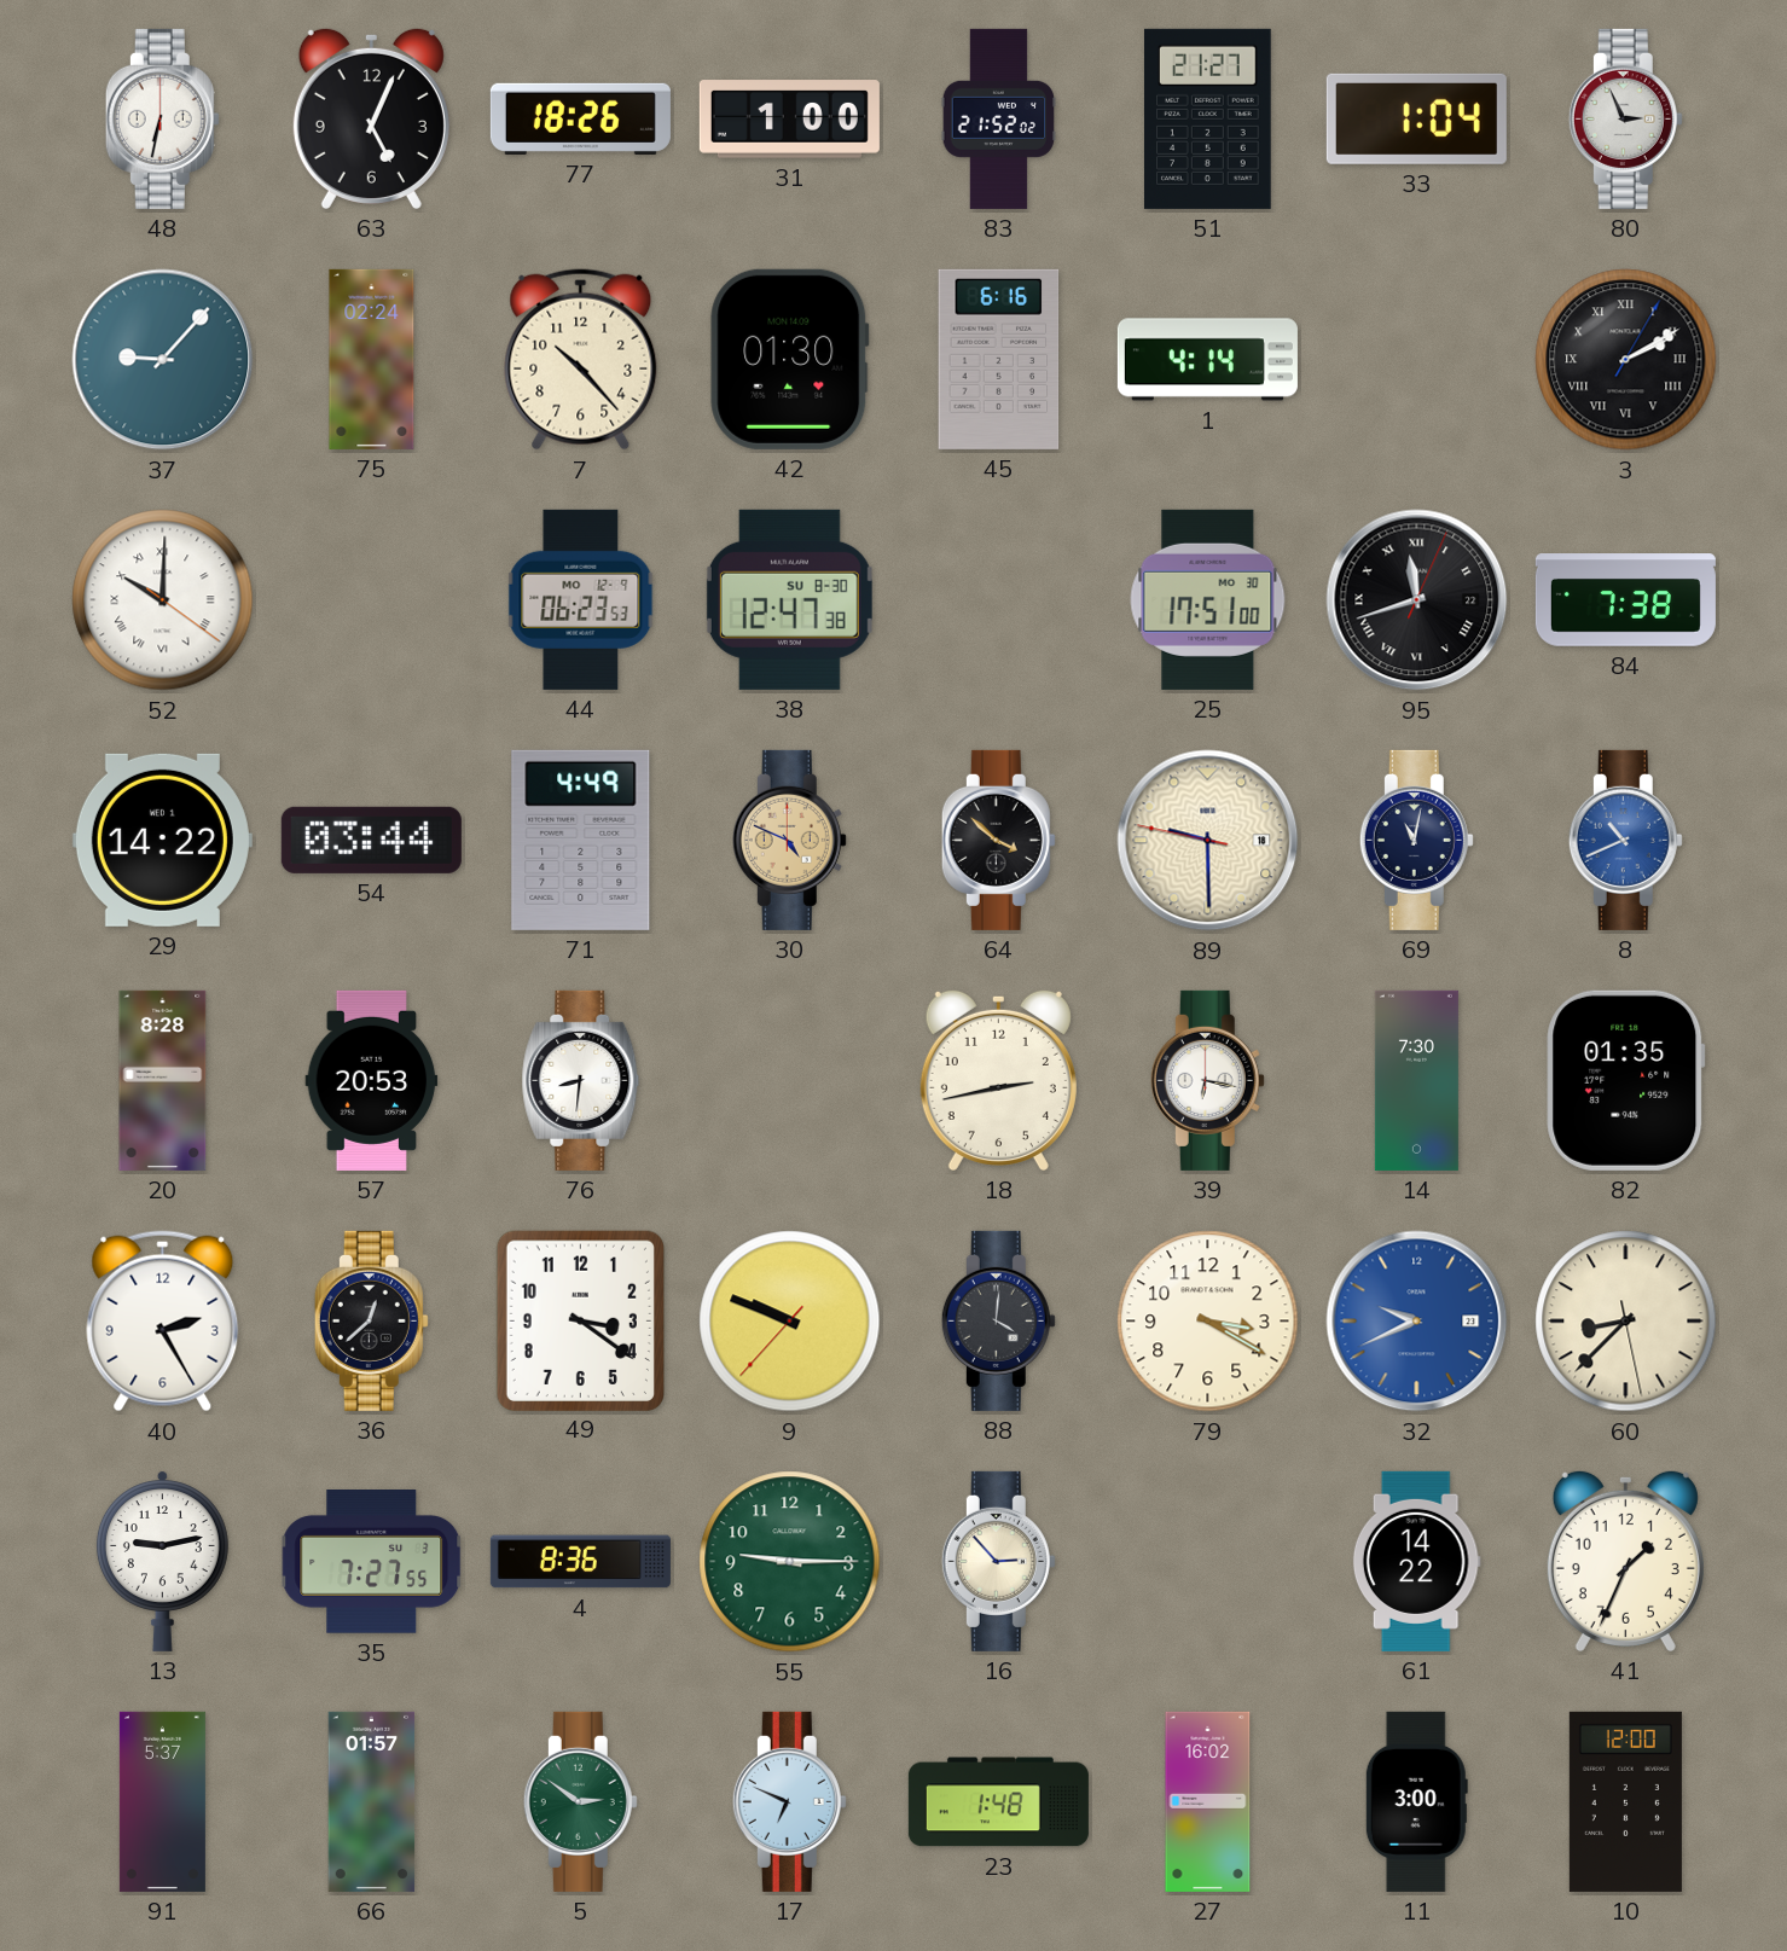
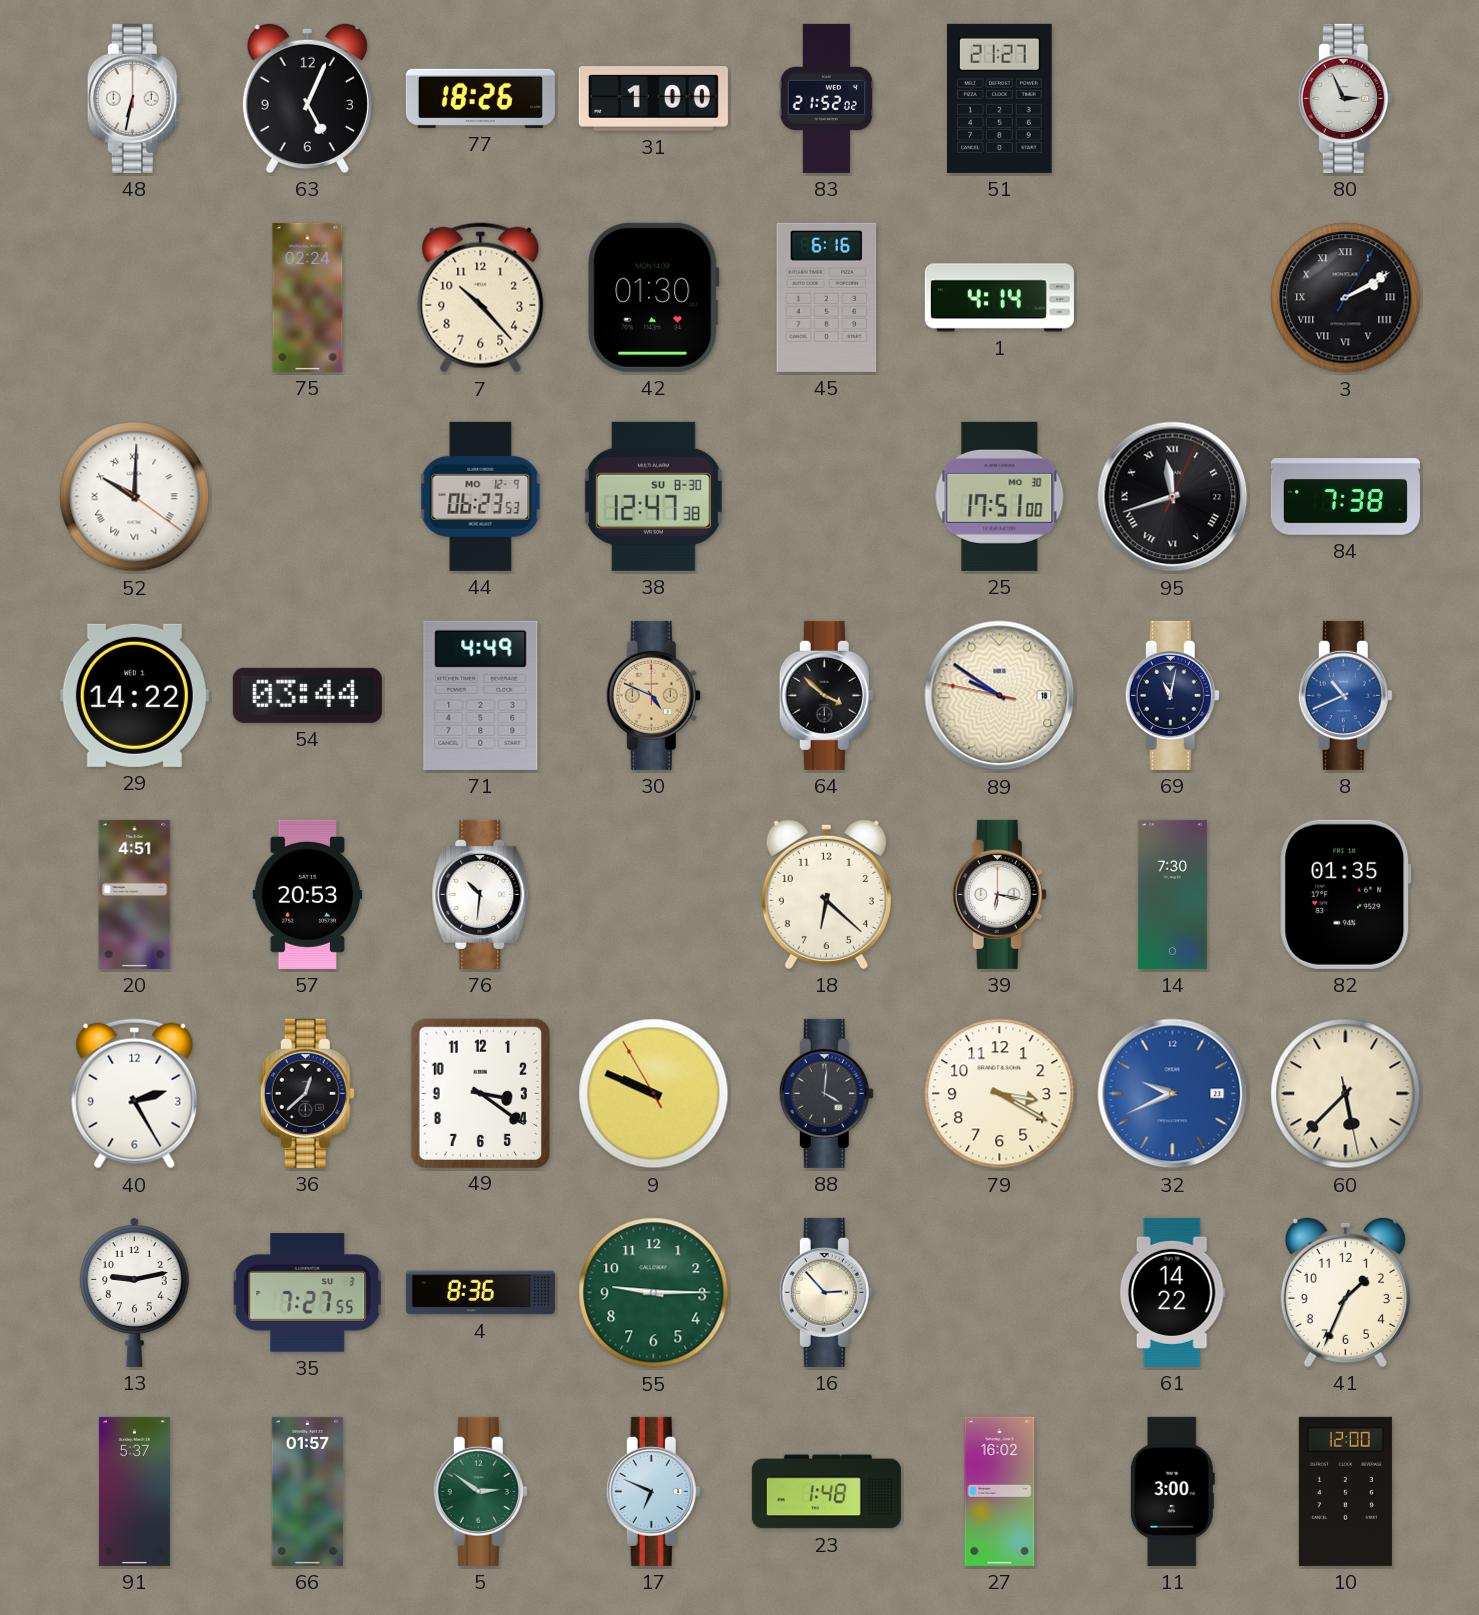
33: 1:04 -> none (1416, 118)
37: 9:07 -> none (163, 360)
89: 9:29 -> 9:50 (1000, 696)
20: 8:28 -> 4:51 (135, 894)
76: 8:31 -> 10:31 (481, 894)
18: 2:43 -> 6:22 (826, 894)
9: 9:48:37 -> 9:48:55 (654, 1094)
60: 8:37 -> 5:37 (1346, 1094)
